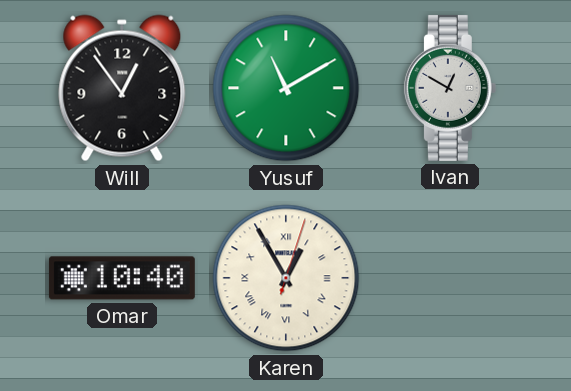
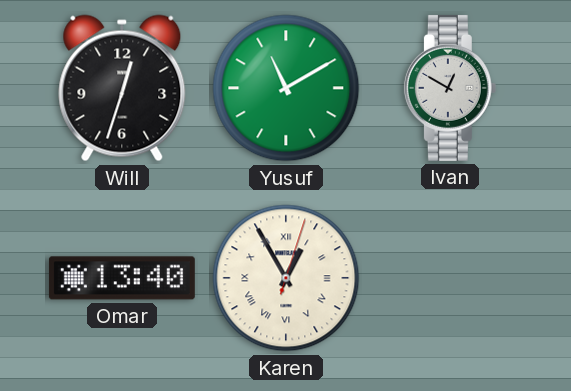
Will: 12:54 -> 12:33 (122, 88)
Omar: 10:40 -> 13:40 (122, 278)
